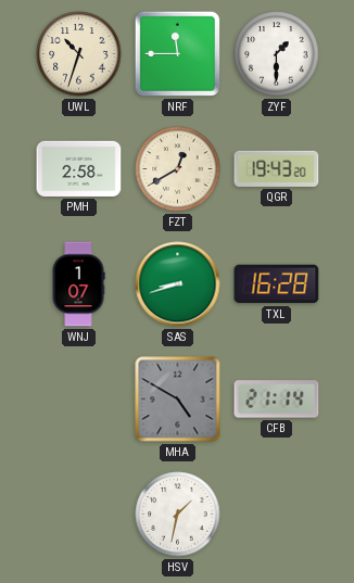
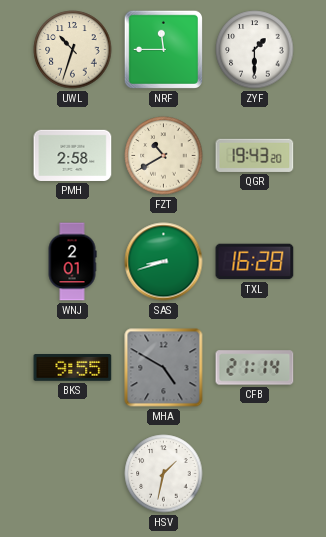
FZT: 12:40 -> 10:40 (164, 156)
WNJ: 1:07 -> 2:01 (72, 262)
BKS: none -> 9:55 (73, 368)
